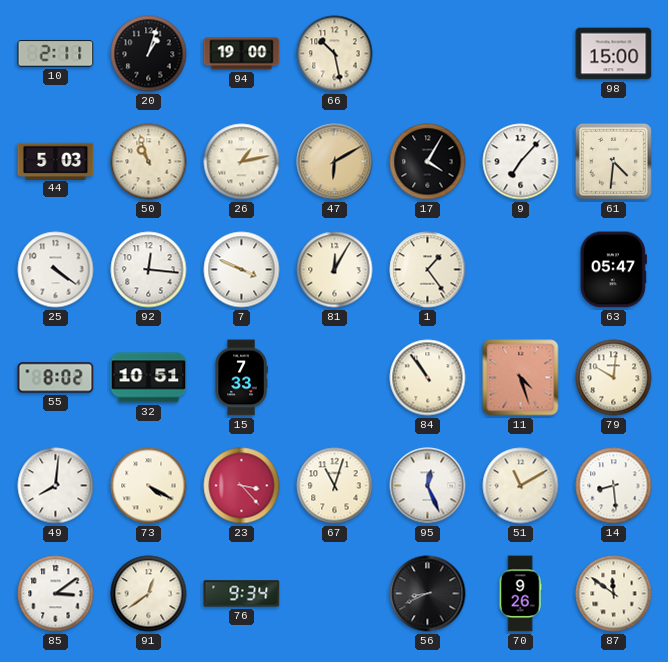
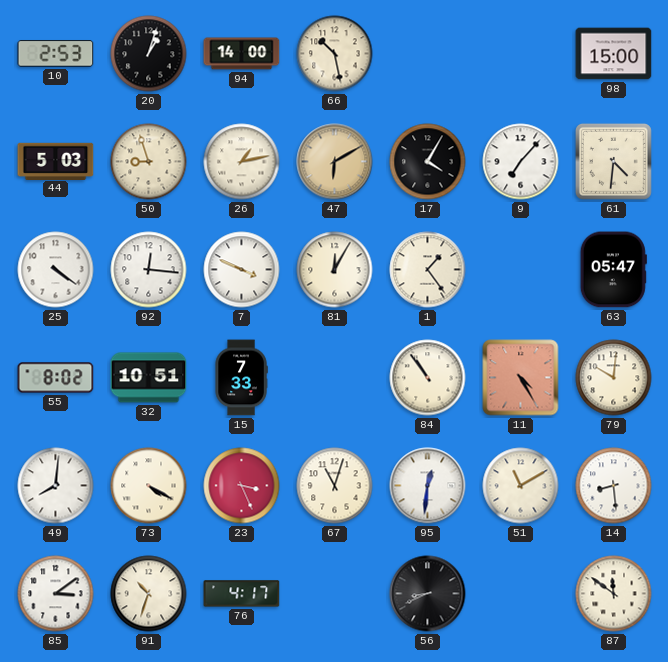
10: 2:11 -> 2:53 (56, 54)
94: 19:00 -> 14:00 (242, 54)
50: 10:57 -> 8:57 (149, 162)
11: 4:27 -> 4:25 (521, 378)
23: 3:23 -> 3:26 (242, 486)
95: 12:26 -> 12:31 (428, 486)
91: 12:39 -> 10:33 (149, 594)
76: 9:34 -> 4:17 (242, 594)
70: 9:26 -> none (520, 594)
